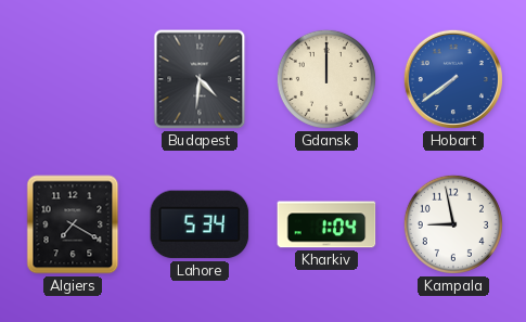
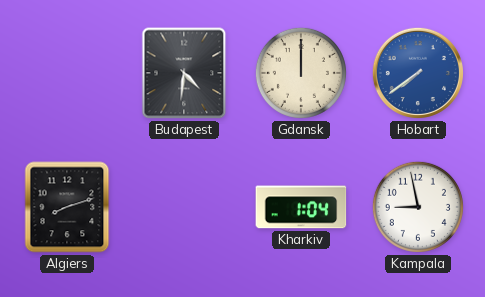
Algiers: 7:20 -> 8:12 (67, 207)
Lahore: 5:34 -> none (200, 224)
